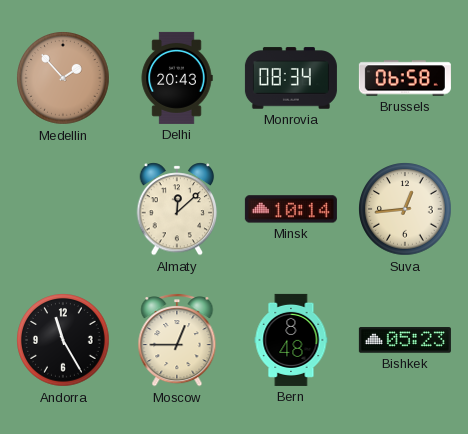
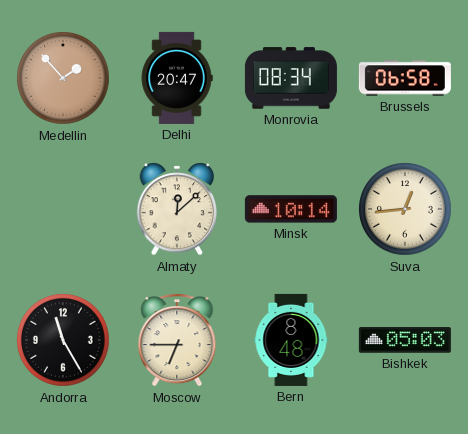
Delhi: 20:43 -> 20:47 (177, 78)
Moscow: 12:45 -> 6:45 (177, 340)
Bishkek: 05:23 -> 05:03 (405, 340)
